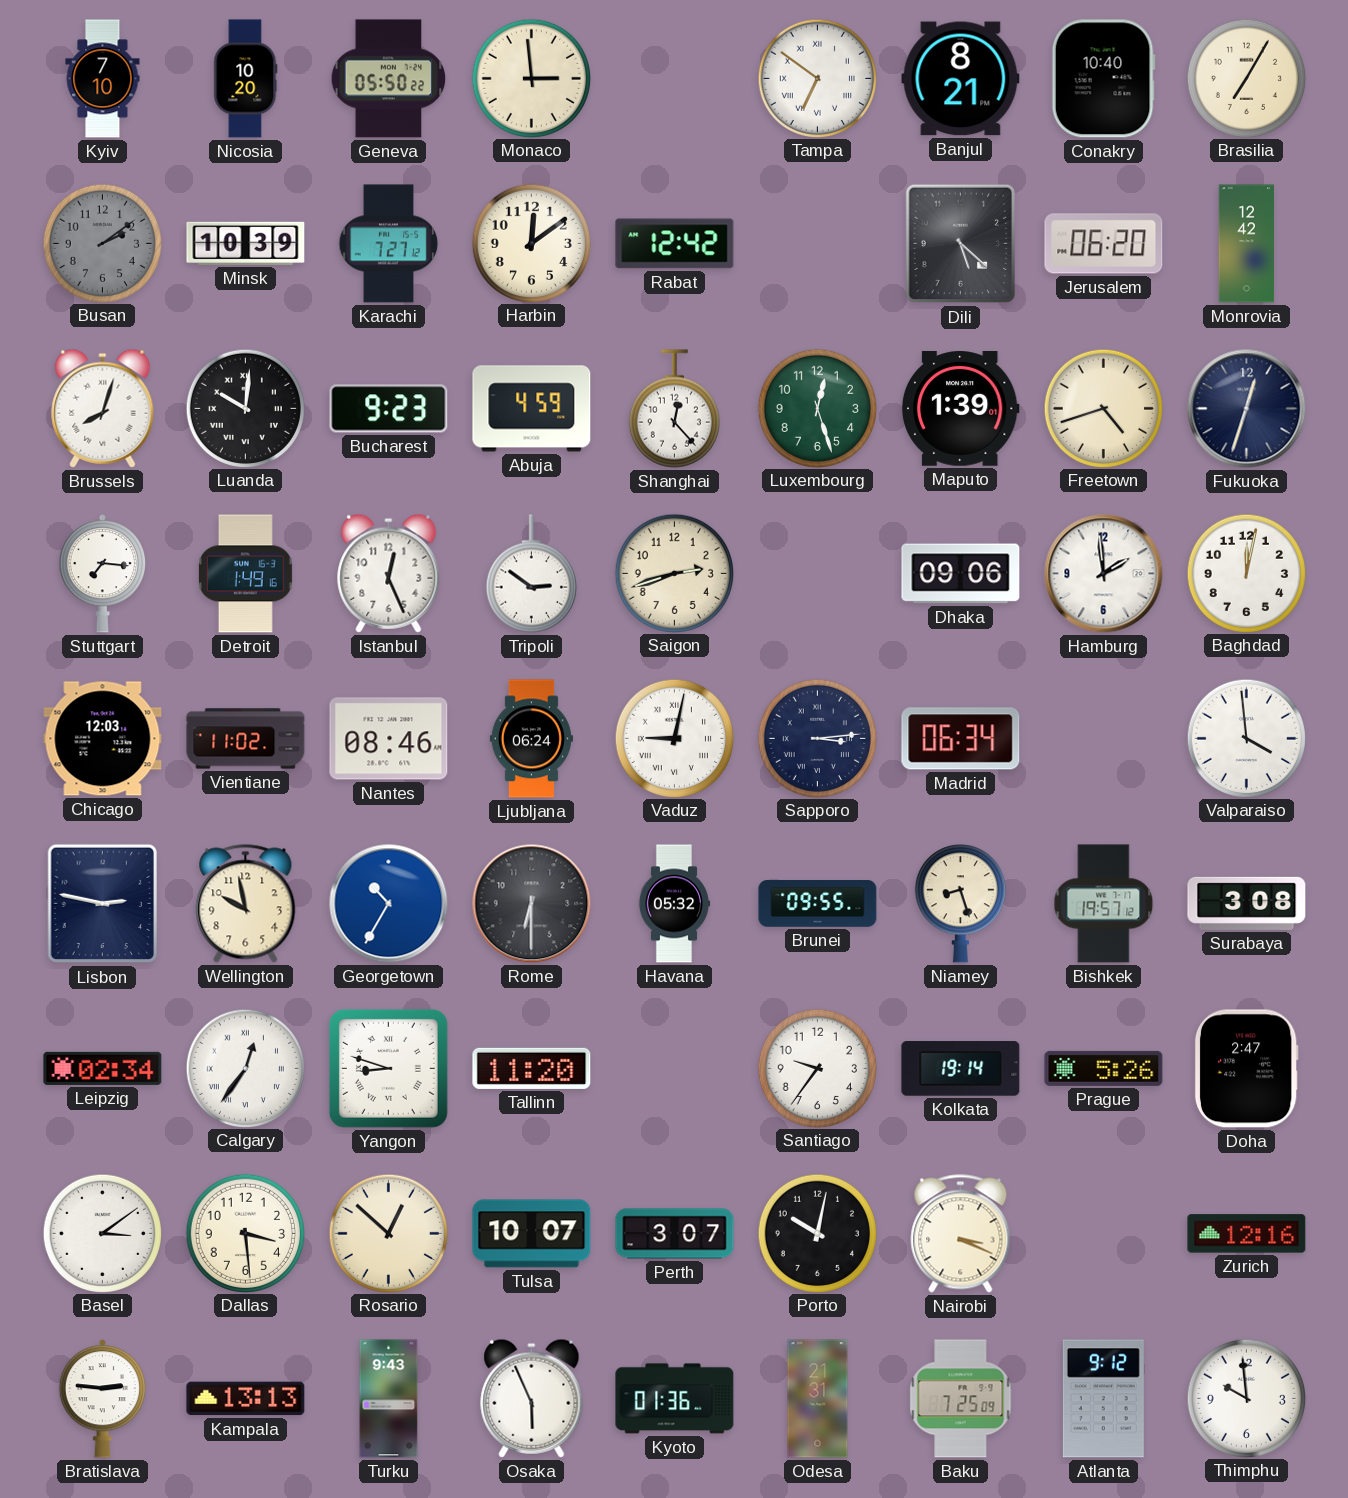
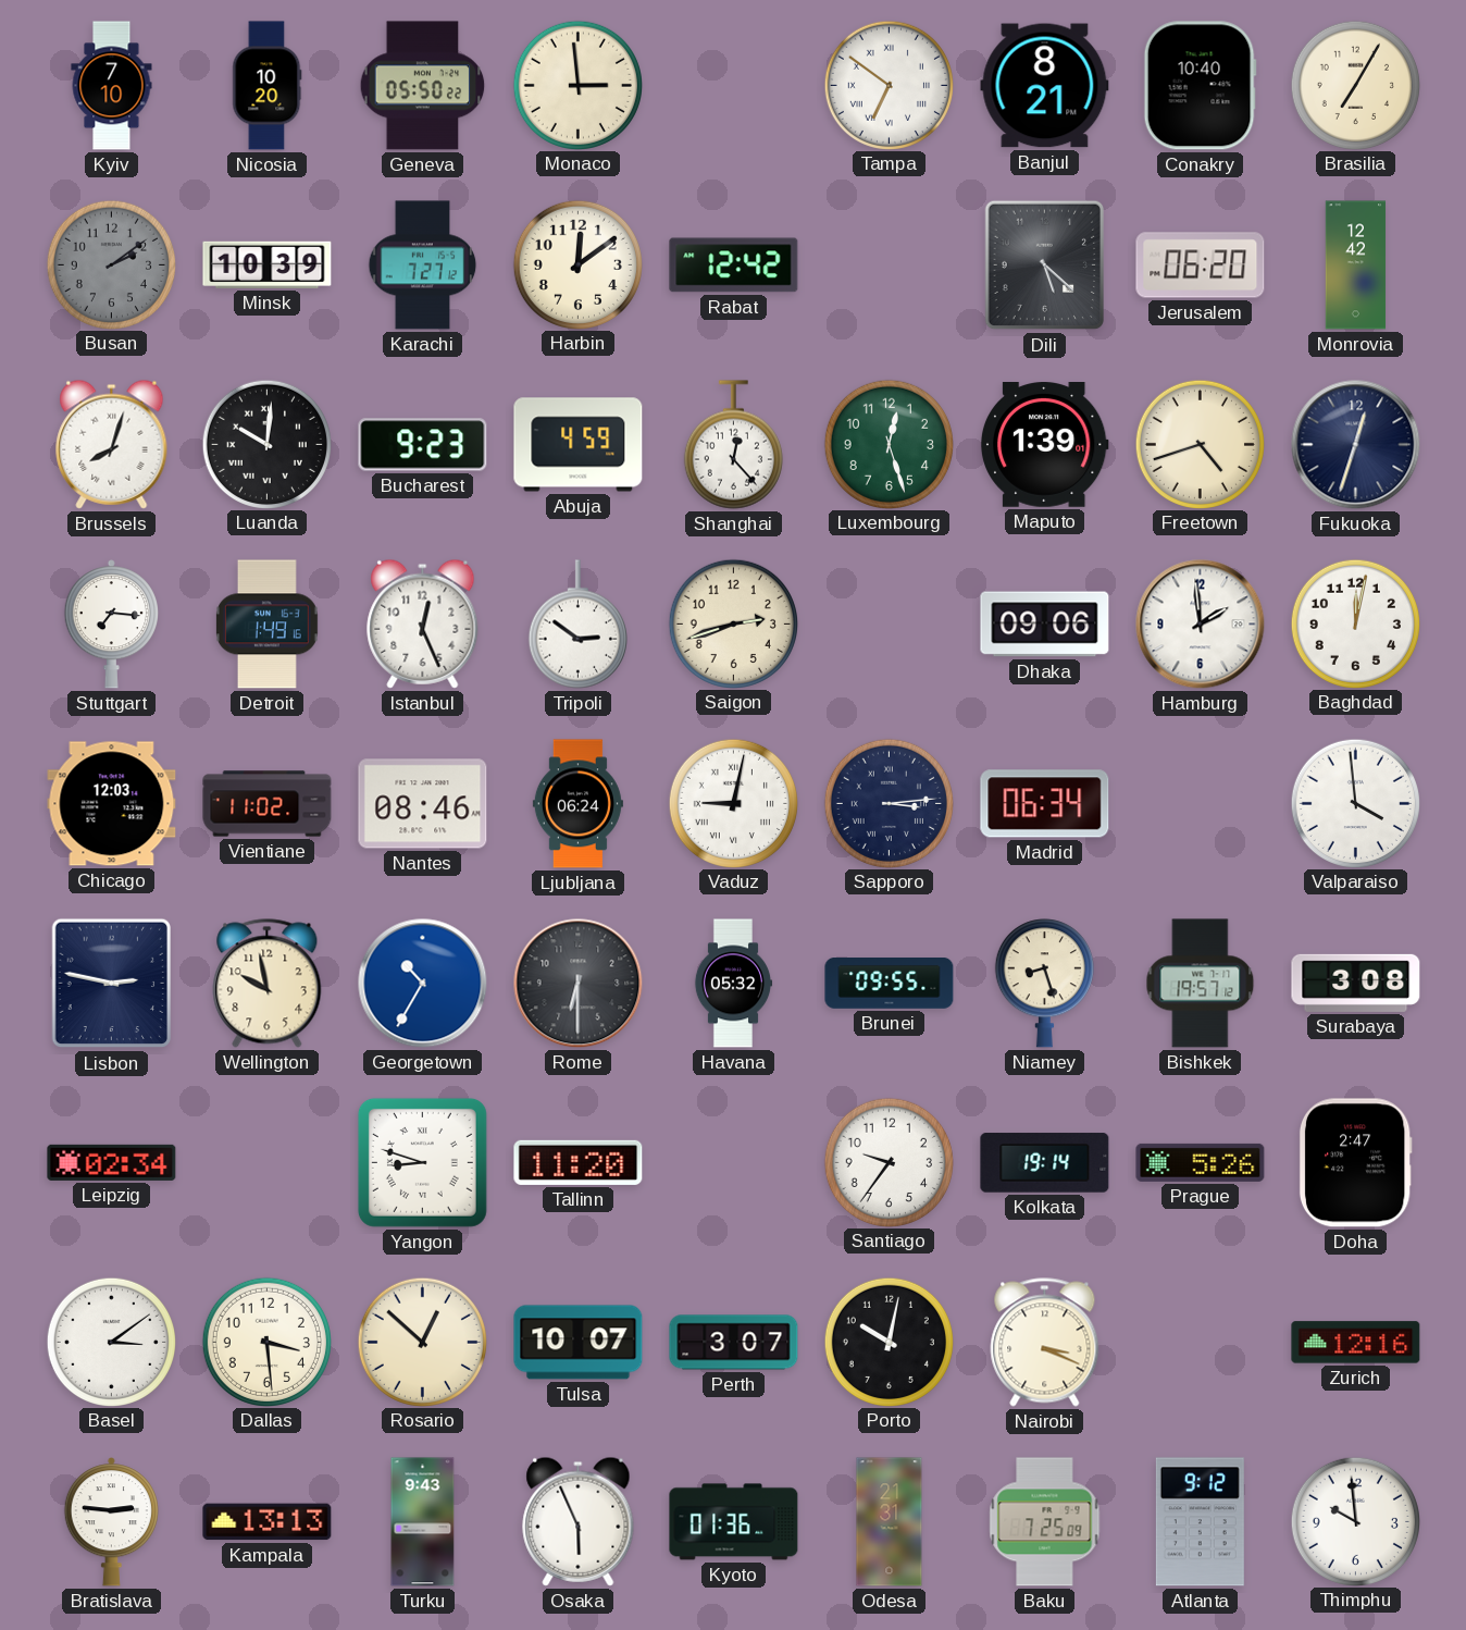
Calgary: 12:36 -> none (245, 1068)
